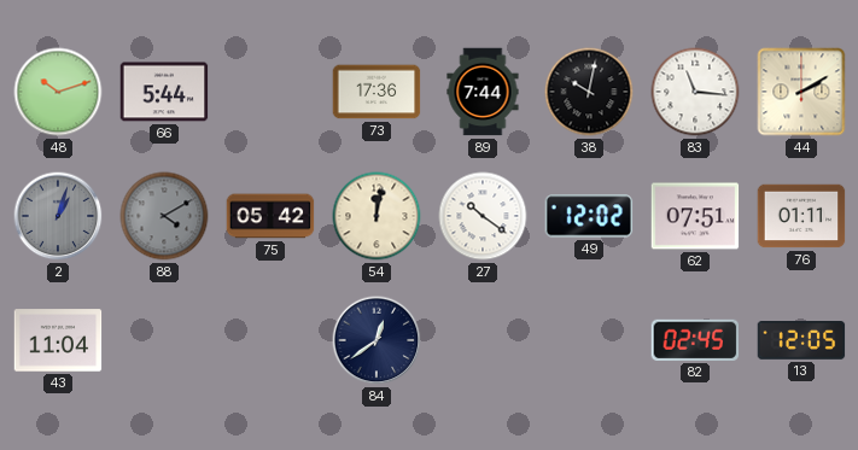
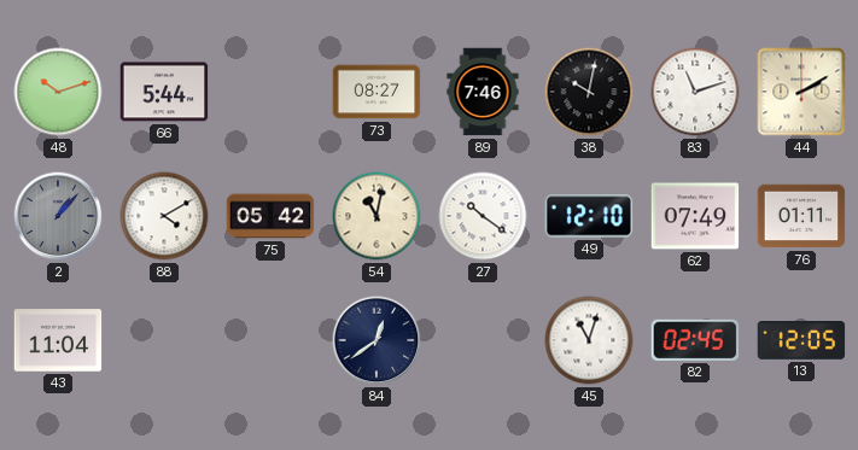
73: 17:36 -> 08:27 (377, 92)
89: 7:44 -> 7:46 (483, 92)
83: 11:16 -> 11:12 (695, 92)
2: 1:03 -> 1:07 (58, 216)
88 dial: grey -> white (164, 216)
54: 12:02 -> 11:02 (377, 216)
49: 12:02 -> 12:10 (589, 216)
62: 07:51 -> 07:49 (695, 216)
45: none -> 11:03 (589, 340)
